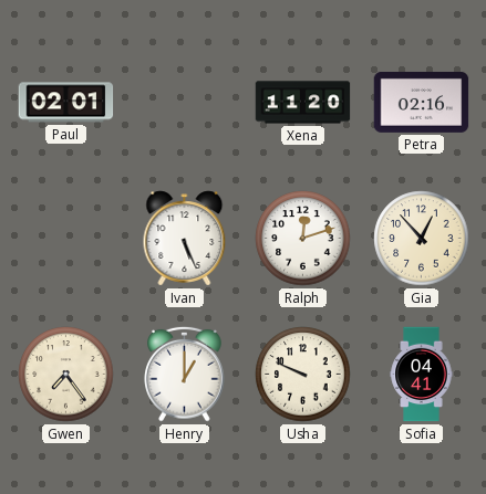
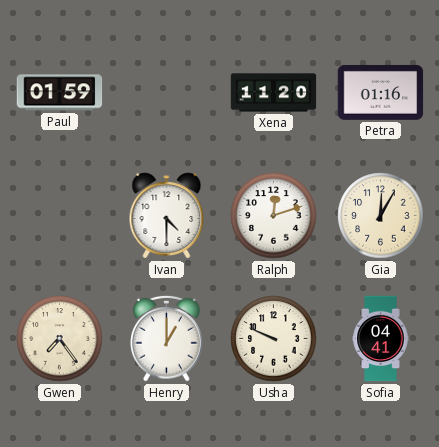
Paul: 02:01 -> 01:59 (60, 93)
Petra: 02:16 -> 01:16 (381, 92)
Ivan: 5:26 -> 4:30 (167, 216)
Gia: 12:53 -> 12:05 (381, 216)
